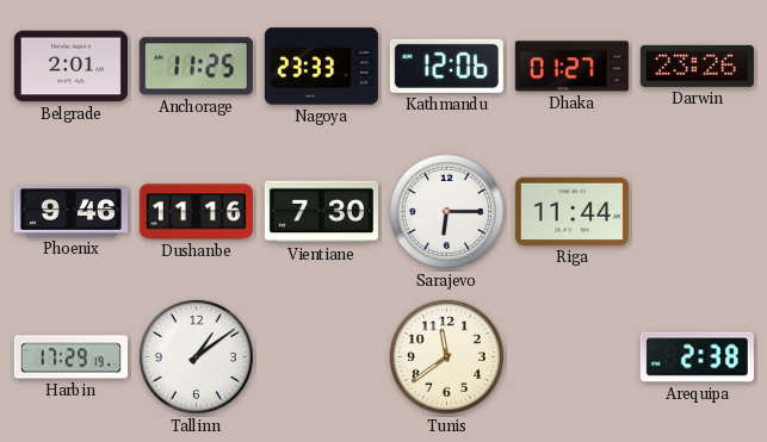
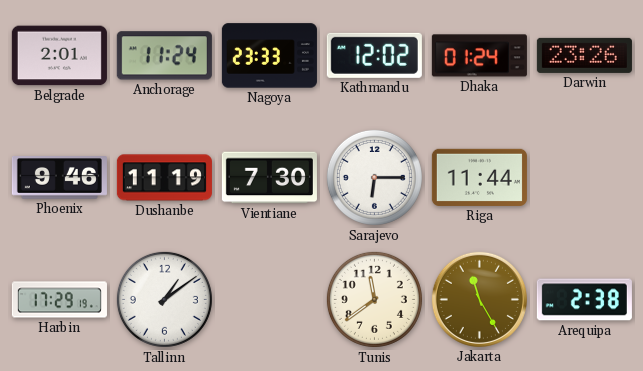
Anchorage: 11:25 -> 11:24 (164, 56)
Kathmandu: 12:06 -> 12:02 (374, 55)
Dhaka: 01:27 -> 01:24 (479, 56)
Dushanbe: 11:16 -> 11:19 (164, 178)
Jakarta: none -> 11:25 (479, 299)
